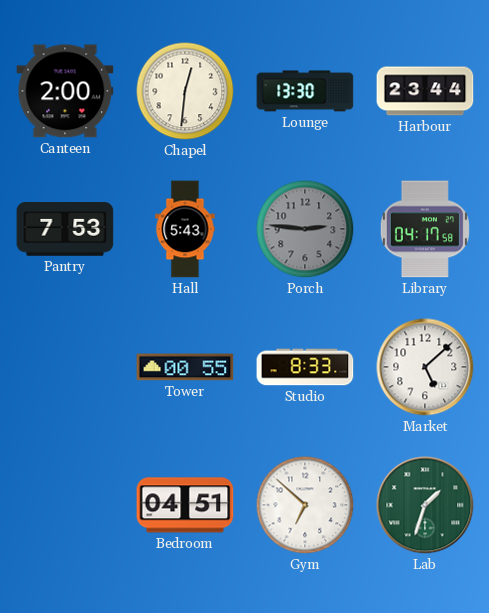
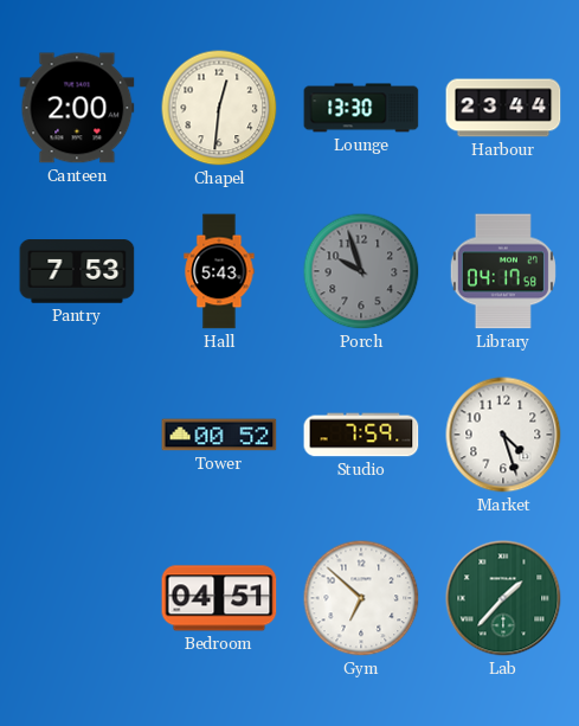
Porch: 2:46 -> 9:57 (361, 271)
Tower: 00:55 -> 00:52 (219, 435)
Studio: 8:33 -> 7:59 (361, 435)
Market: 5:08 -> 4:27 (503, 435)
Lab: 1:33 -> 1:37 (503, 598)
